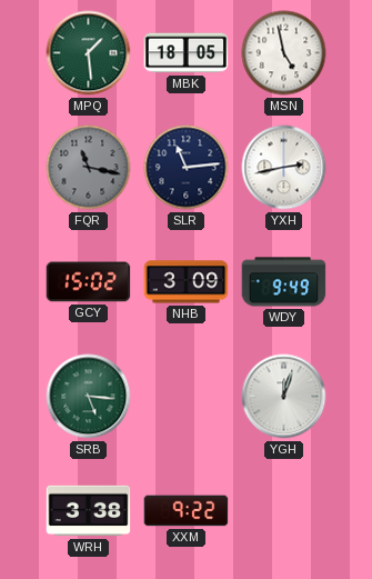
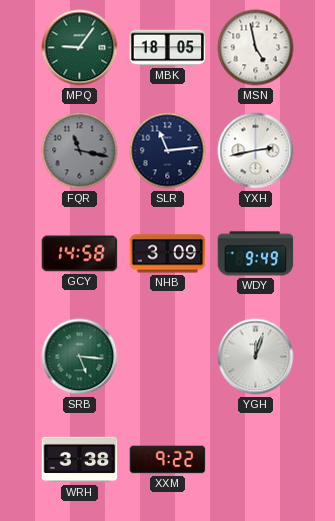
MPQ: 1:29 -> 9:06 (80, 48)
GCY: 15:02 -> 14:58 (80, 254)
